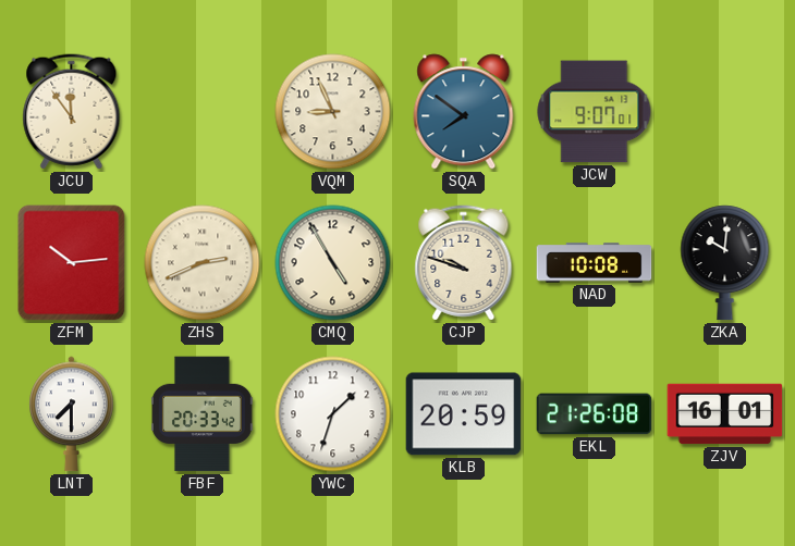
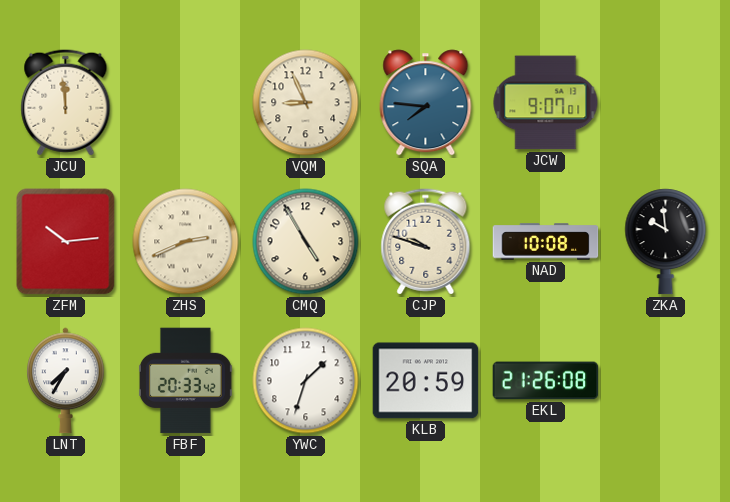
JCU: 11:54 -> 11:59 (66, 103)
SQA: 7:51 -> 7:46 (426, 103)
ZKA: 10:01 -> 9:59 (666, 242)
LNT: 7:30 -> 7:35 (66, 381)
ZJV: 16:01 -> none (725, 414)
